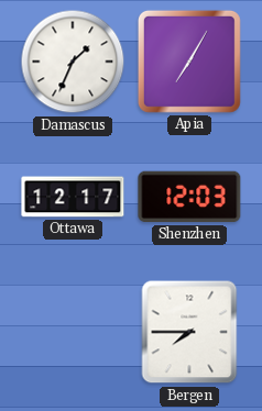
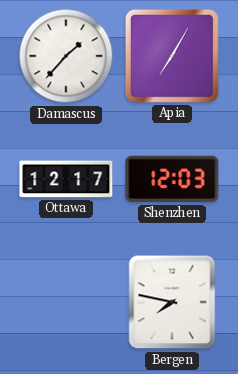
Damascus: 1:34 -> 1:37 (66, 56)
Bergen: 7:45 -> 7:47 (172, 302)
